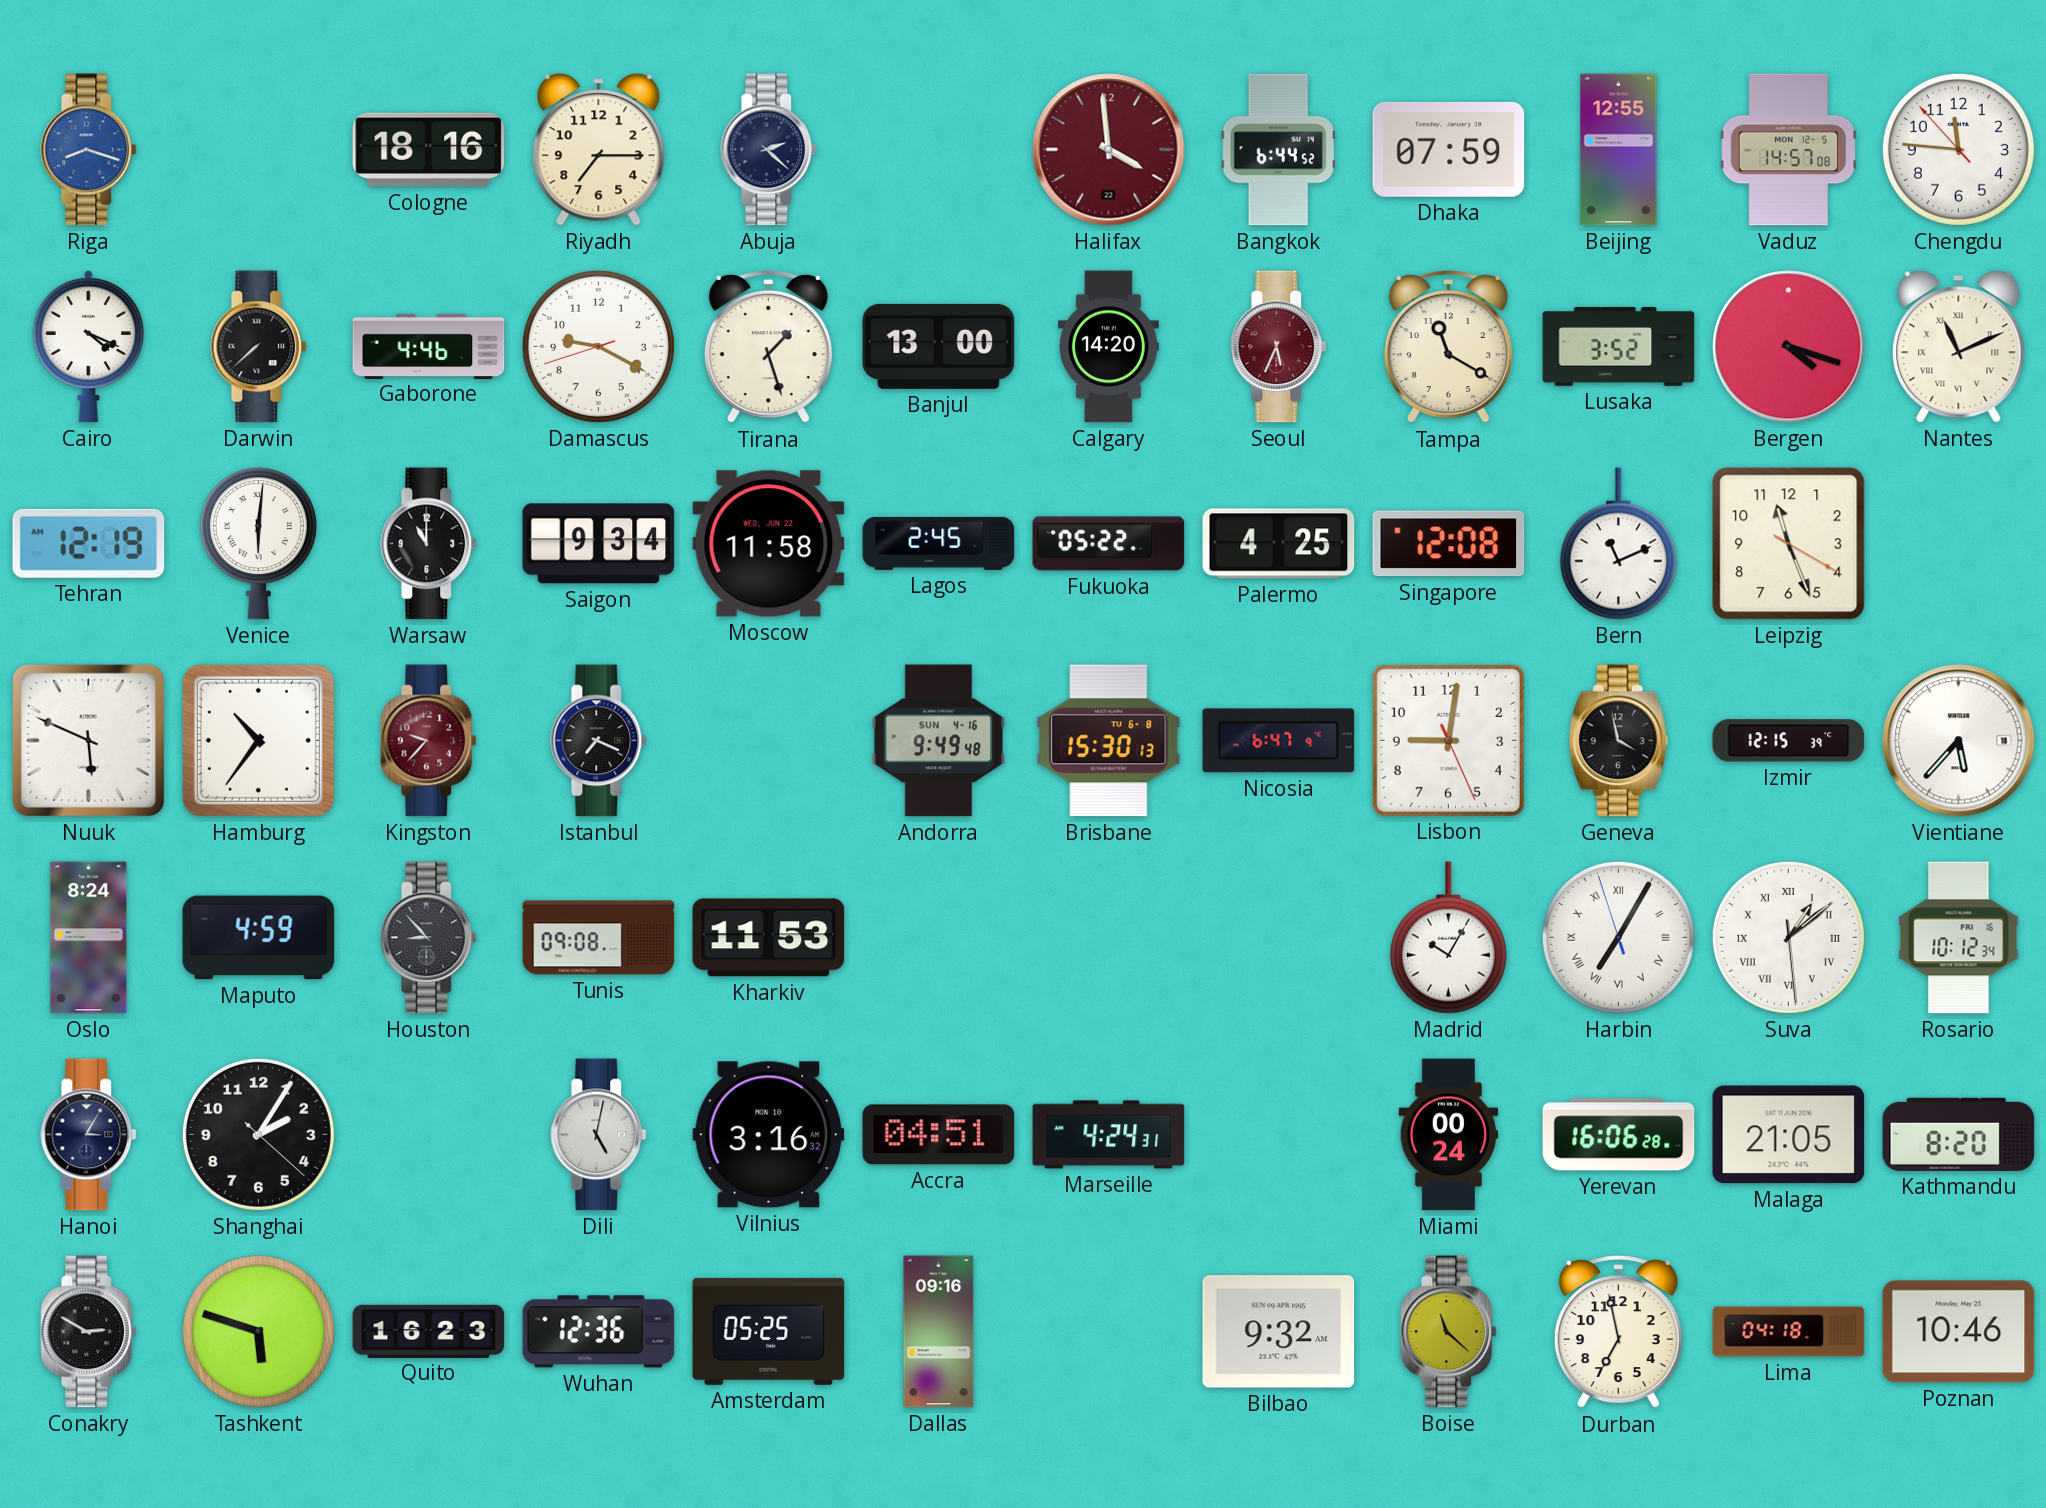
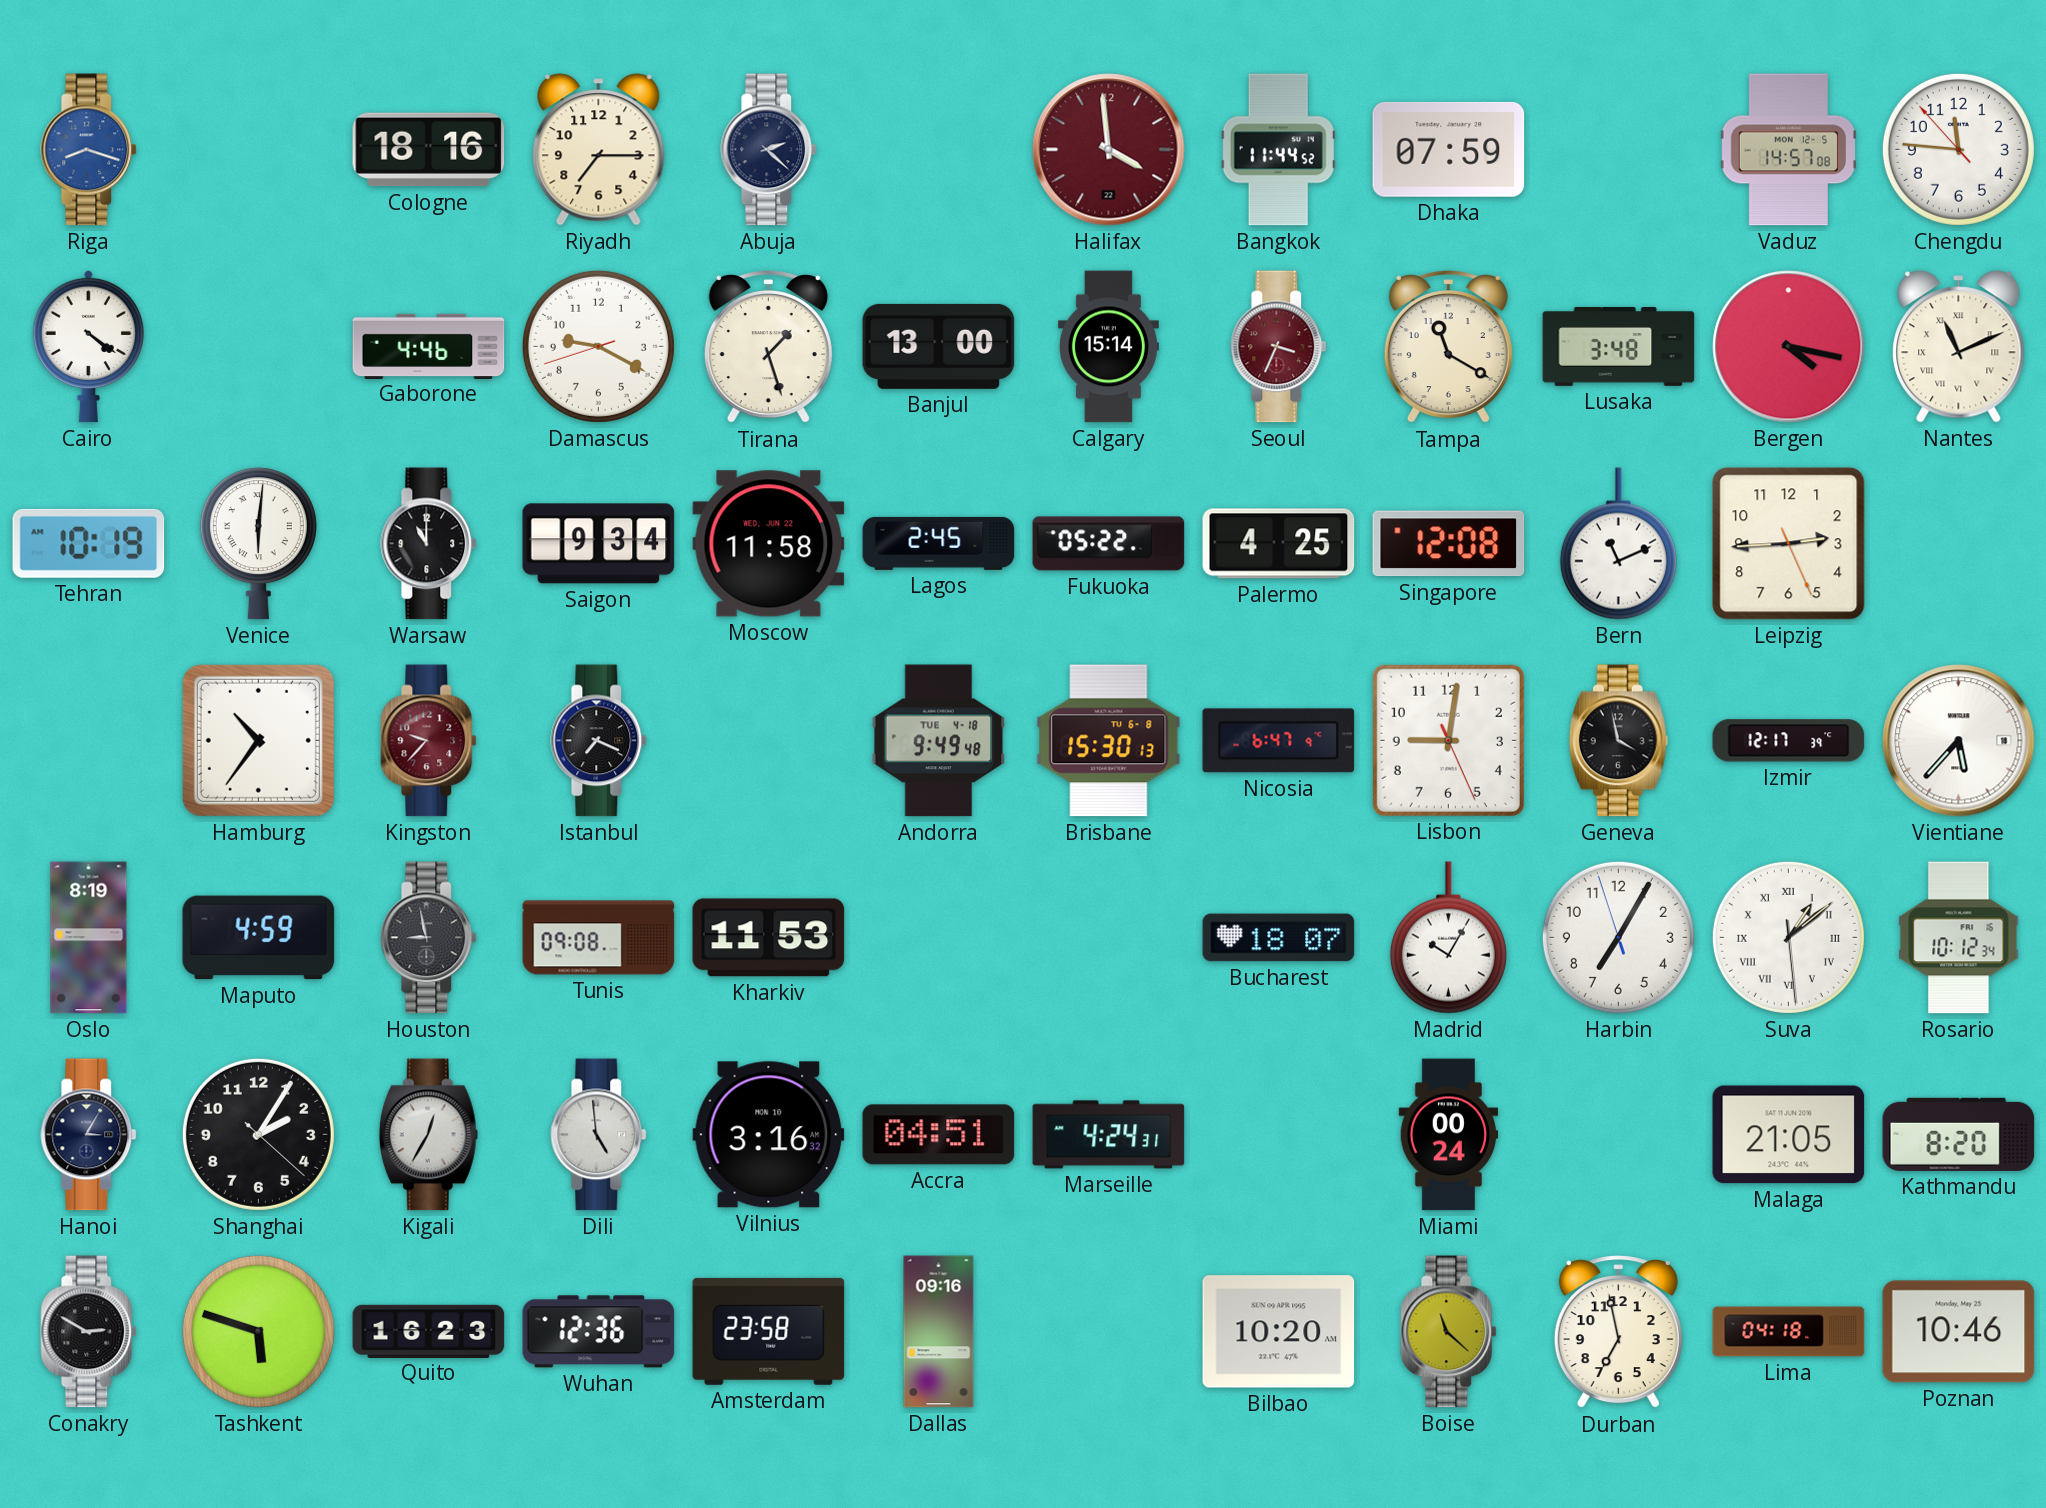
Bangkok: 6:44 -> 11:44 (1278, 150)
Beijing: 12:55 -> none (1619, 150)
Cairo: 4:19 -> 4:21 (88, 346)
Darwin: 7:38 -> none (259, 347)
Calgary: 14:20 -> 15:14 (1108, 347)
Seoul: 5:34 -> 3:34 (1279, 347)
Lusaka: 3:52 -> 3:48 (1619, 346)
Bergen: 4:18 -> 4:17 (1789, 347)
Tehran: 12:19 -> 10:19 (89, 543)
Leipzig: 11:26 -> 2:44 (1789, 544)
Nuuk: 5:49 -> none (88, 740)
Andorra date: SUN 4-16 -> TUE 4-18 (939, 741)
Izmir: 12:15 -> 12:17 (1789, 741)
Oslo: 8:24 -> 8:19 (89, 938)
Houston: 8:53 -> 8:58 (429, 938)
Bucharest: none -> 18:07 (1279, 938)
Harbin numerals: Roman -> Arabic (1618, 937)
Kigali: none -> 12:35 (428, 1135)
Dili: 5:02 -> 4:59 (599, 1135)
Yerevan: 16:06 -> none (1619, 1135)
Amsterdam: 05:25 -> 23:58 (769, 1331)
Bilbao: 9:32 -> 10:20 (1279, 1332)
